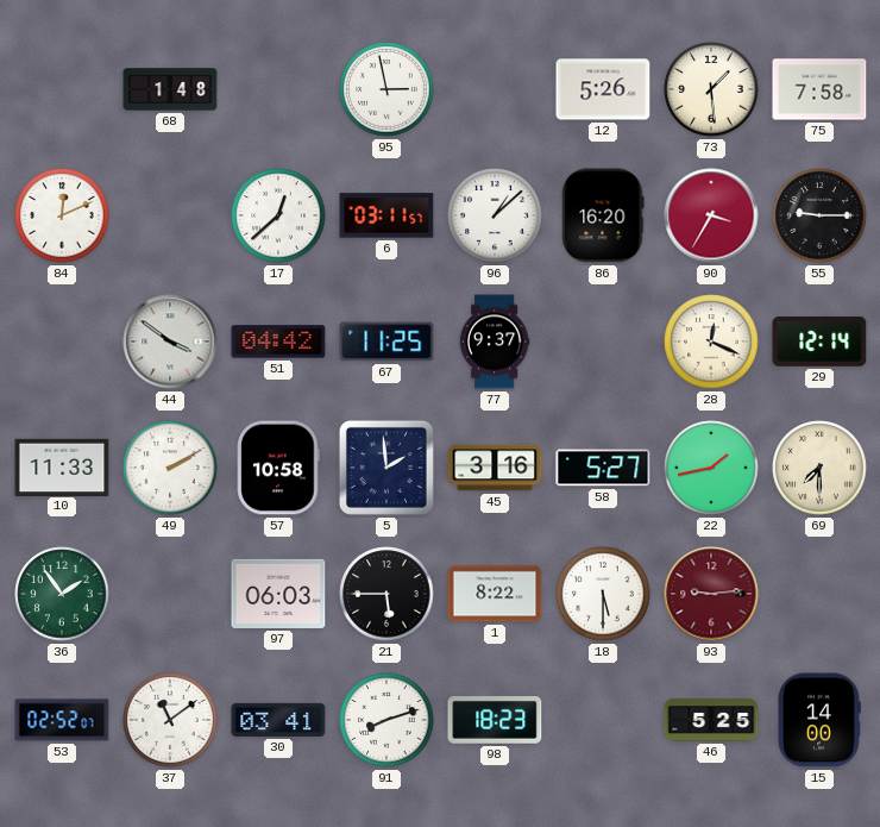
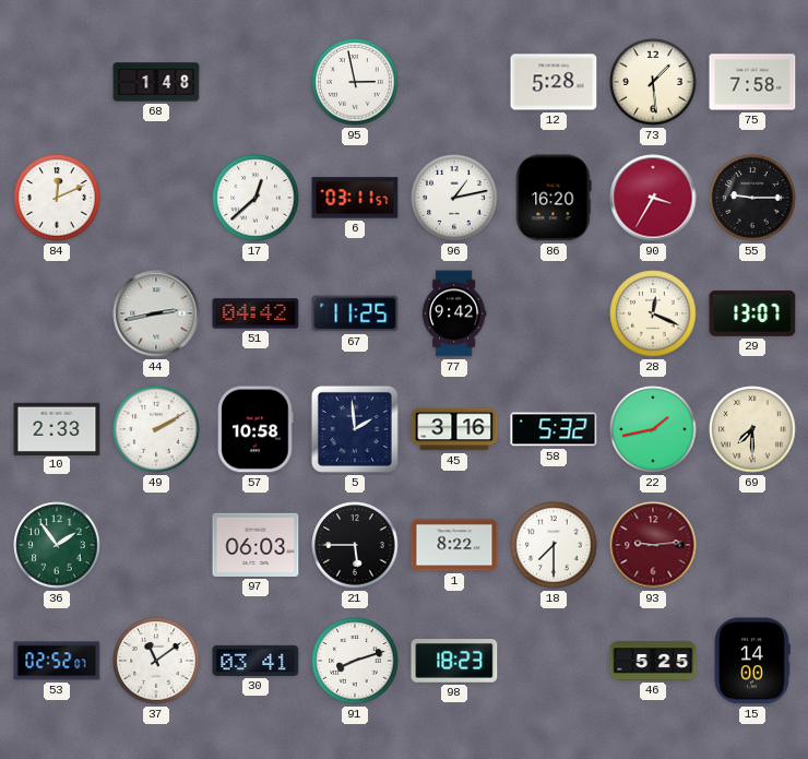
12: 5:26 -> 5:28 (554, 82)
96: 1:08 -> 1:13 (454, 198)
44: 3:51 -> 2:43 (156, 313)
77: 9:37 -> 9:42 (454, 313)
29: 12:14 -> 13:07 (752, 313)
10: 11:33 -> 2:33 (57, 428)
58: 5:27 -> 5:32 (554, 429)
18: 5:30 -> 7:30 (554, 545)
